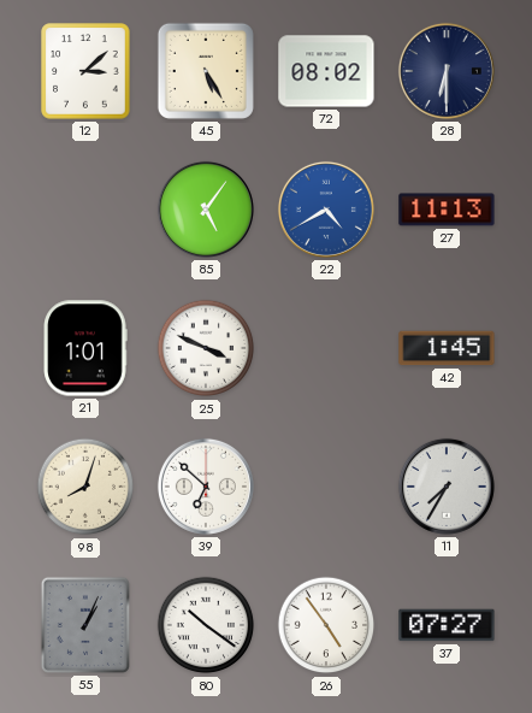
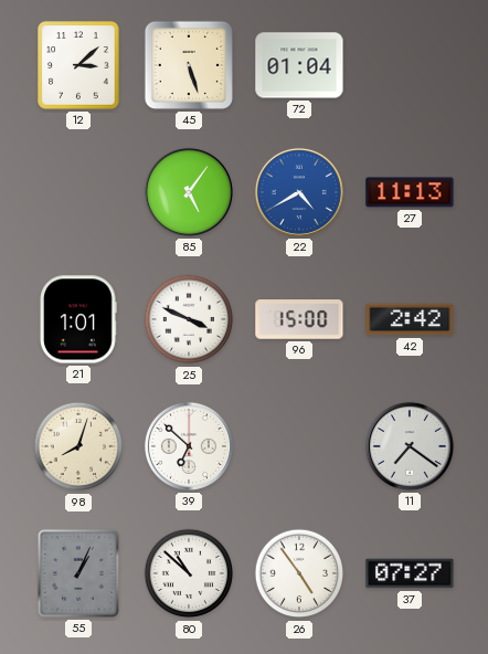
45: 5:25 -> 5:27 (189, 65)
72: 08:02 -> 01:04 (299, 65)
28: 6:30 -> none (447, 71)
96: none -> 15:00 (299, 319)
42: 1:45 -> 2:42 (410, 319)
11: 7:35 -> 7:21 (410, 446)
80: 10:21 -> 10:52 (189, 573)
